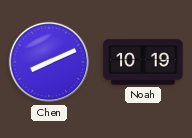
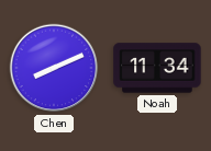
Noah: 10:19 -> 11:34 (157, 68)
